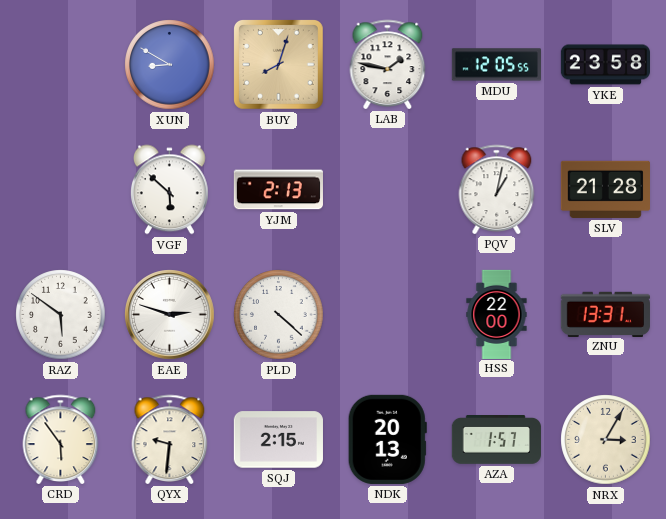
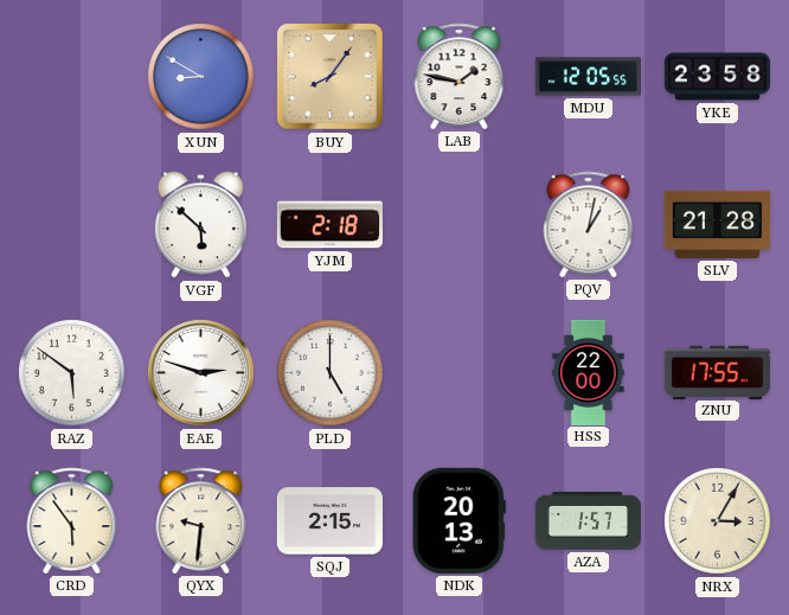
BUY: 8:03 -> 8:06 (329, 76)
YJM: 2:13 -> 2:18 (329, 225)
PLD: 4:22 -> 5:00 (331, 373)
ZNU: 13:31 -> 17:55 (717, 372)
